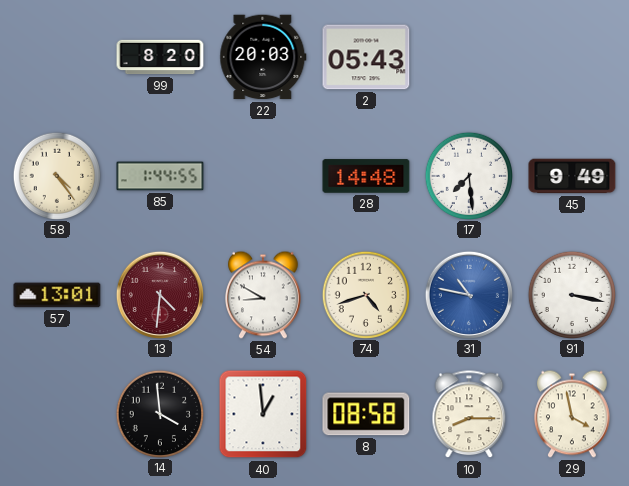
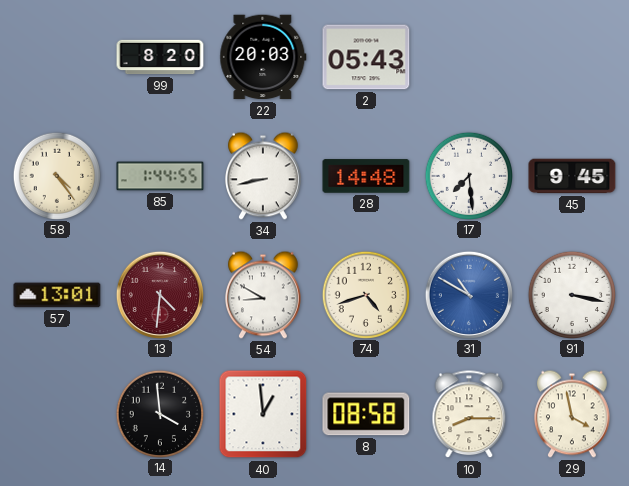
34: none -> 8:43 (264, 176)
45: 9:49 -> 9:45 (572, 176)
31: 10:47 -> 10:50 (468, 294)
